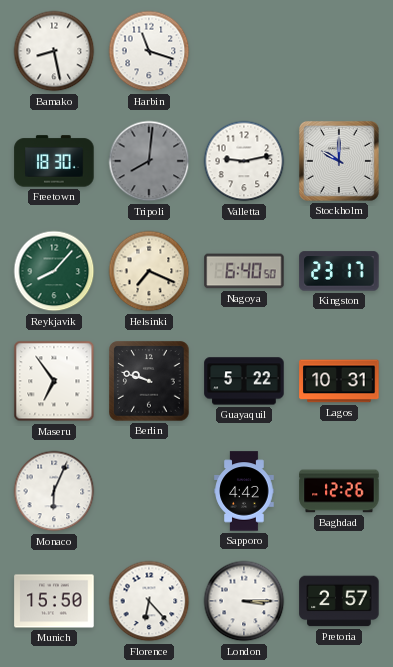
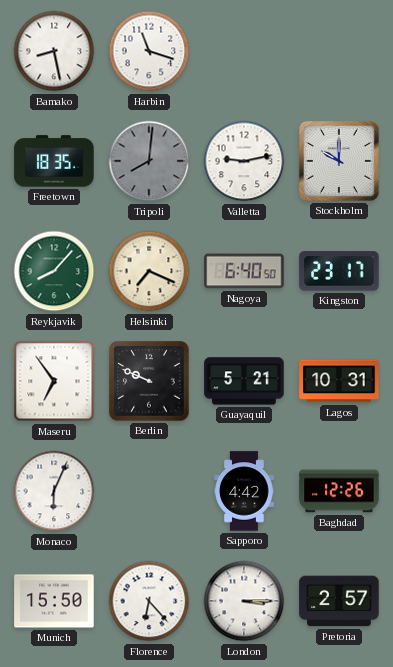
Freetown: 18:30 -> 18:35 (54, 161)
Berlin: 9:48 -> 9:49 (149, 381)
Guayaquil: 5:22 -> 5:21 (244, 381)
